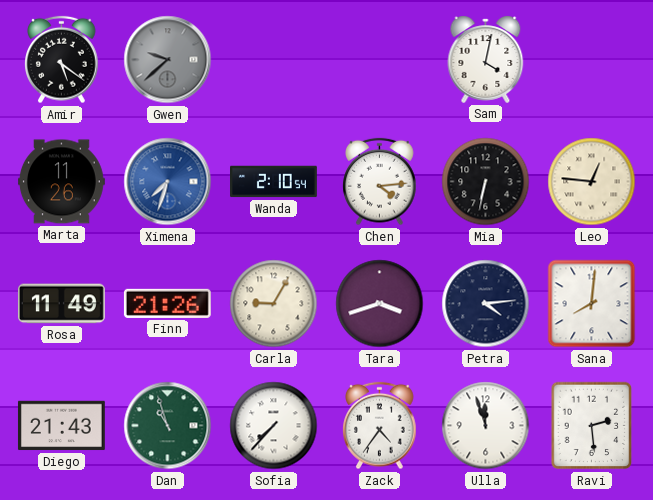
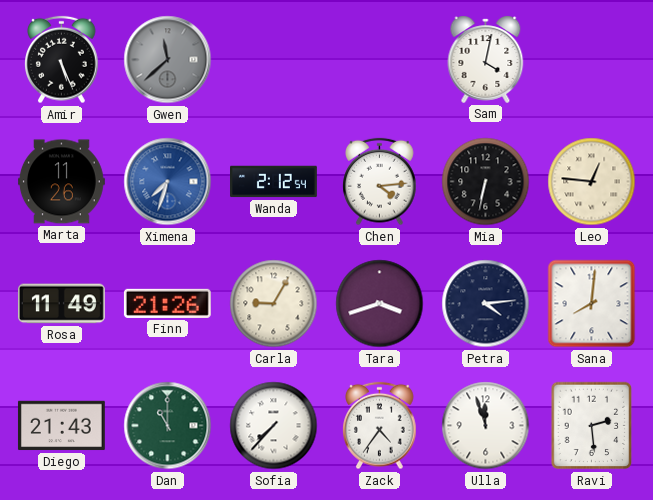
Amir: 5:21 -> 5:26 (62, 60)
Gwen: 9:38 -> 11:38 (168, 60)
Wanda: 2:10 -> 2:12 (274, 182)
Dan: 10:57 -> 11:00 (168, 426)
